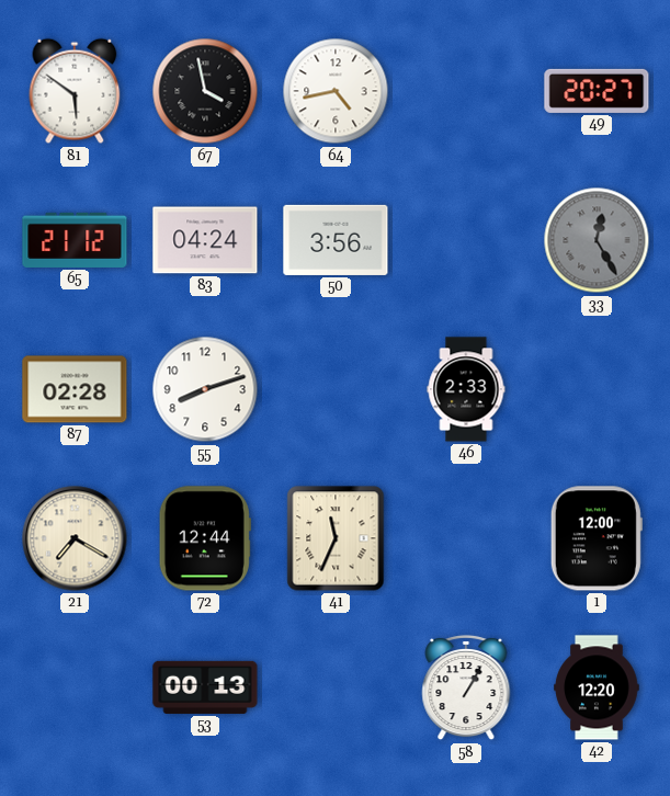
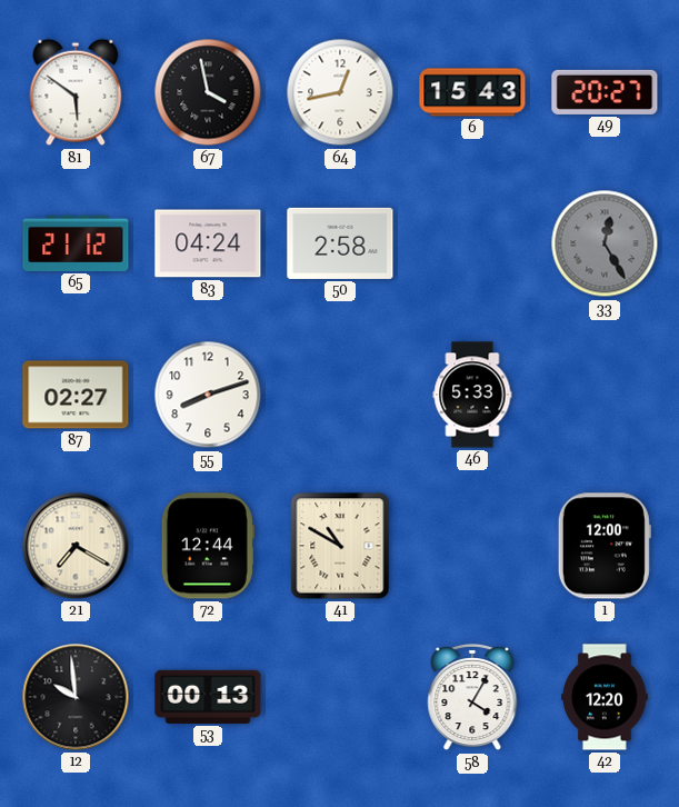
64: 4:43 -> 12:43 (340, 92)
6: none -> 15:43 (472, 92)
50: 3:56 -> 2:58 (340, 243)
87: 02:28 -> 02:27 (76, 395)
46: 2:33 -> 5:33 (472, 395)
41: 11:34 -> 10:50 (340, 546)
12: none -> 9:59 (76, 697)
58: 1:05 -> 4:05 (472, 697)
